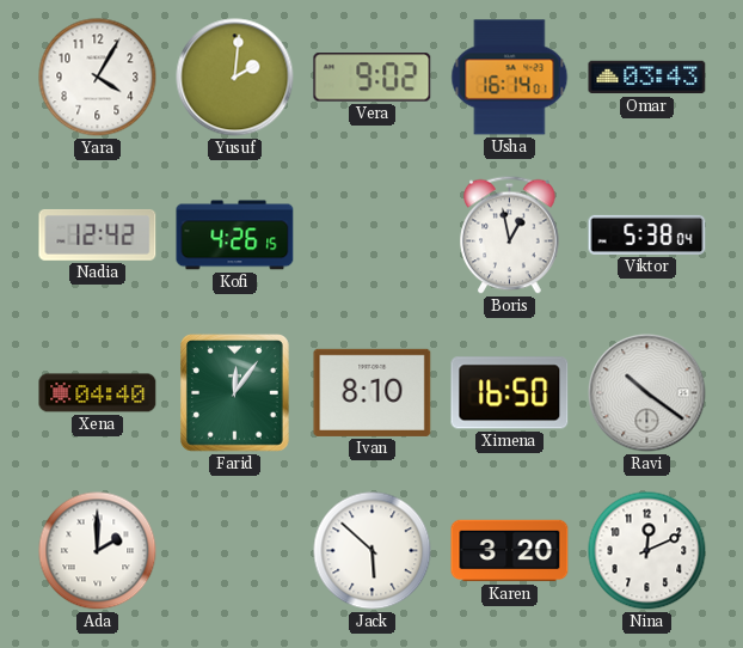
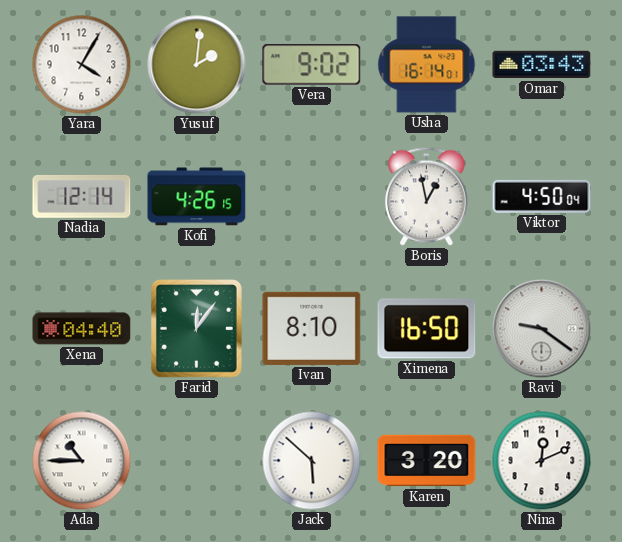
Nadia: 12:42 -> 12:14 (82, 196)
Viktor: 5:38 -> 4:50 (542, 196)
Ravi: 10:21 -> 9:21 (542, 329)
Ada: 2:00 -> 10:45 (82, 461)
